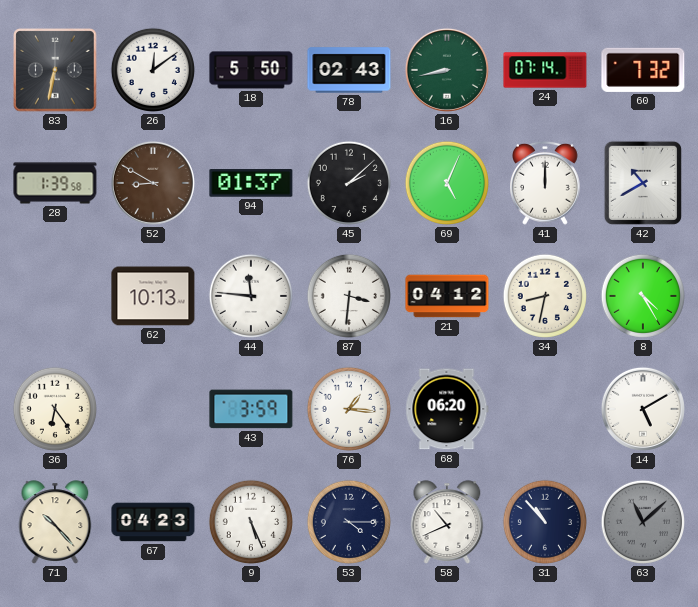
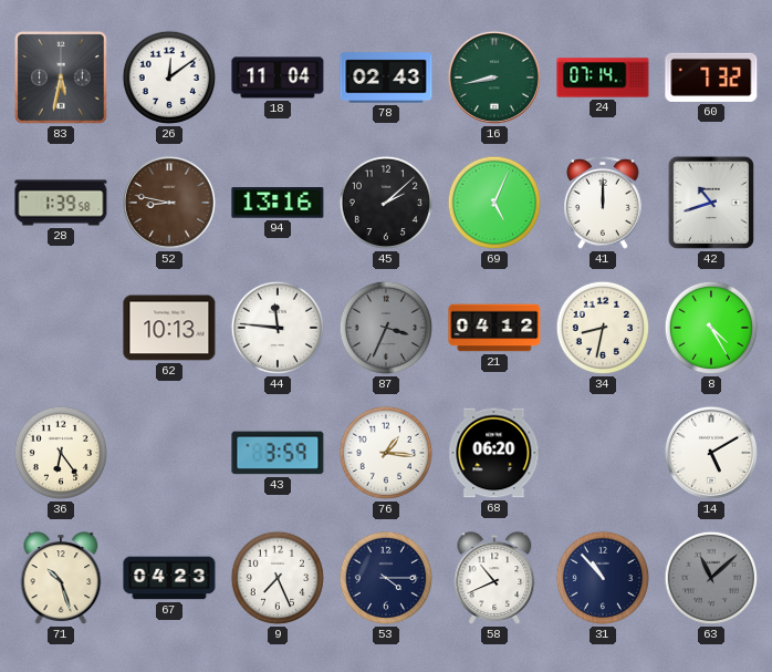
83: 6:32 -> 5:32 (61, 77)
18: 5:50 -> 11:04 (278, 77)
52: 8:50 -> 8:47 (169, 203)
94: 01:37 -> 13:16 (278, 203)
42: 10:40 -> 10:42 (711, 203)
87: 3:31 -> 3:34 (386, 328)
87 dial: white -> grey (386, 328)
71: 10:23 -> 10:27 (61, 578)
9: 5:26 -> 7:26 (278, 578)
